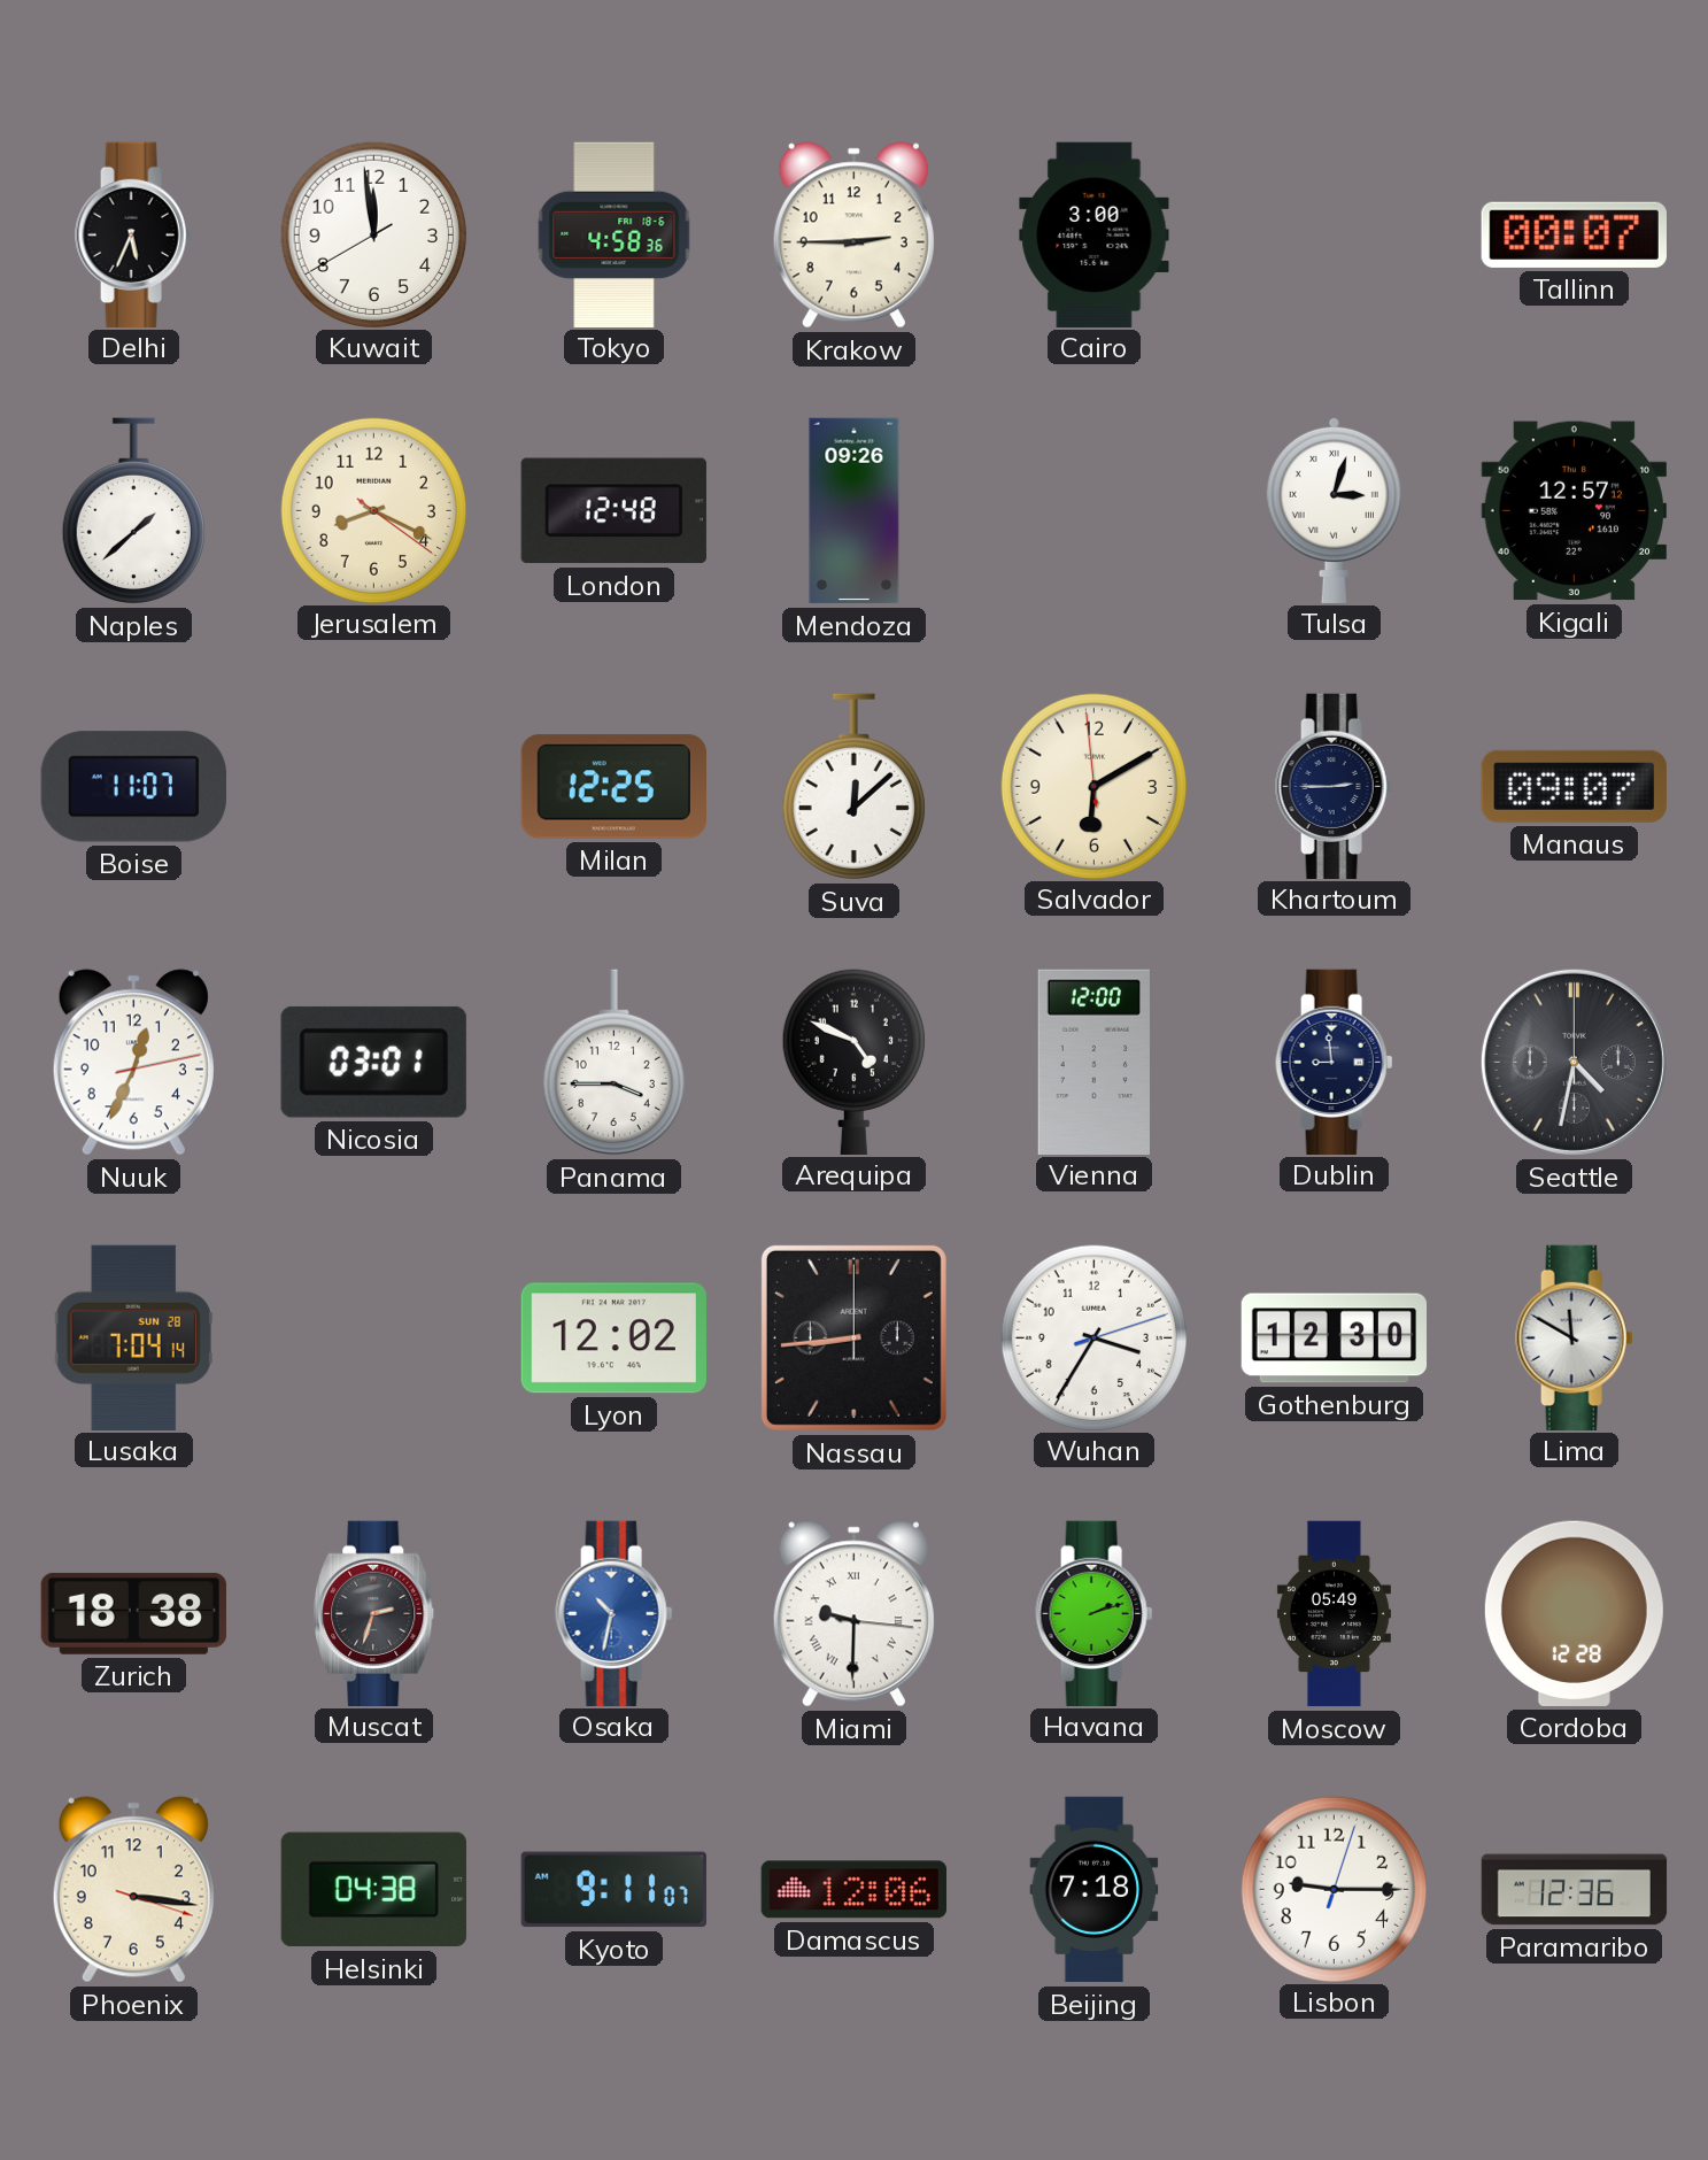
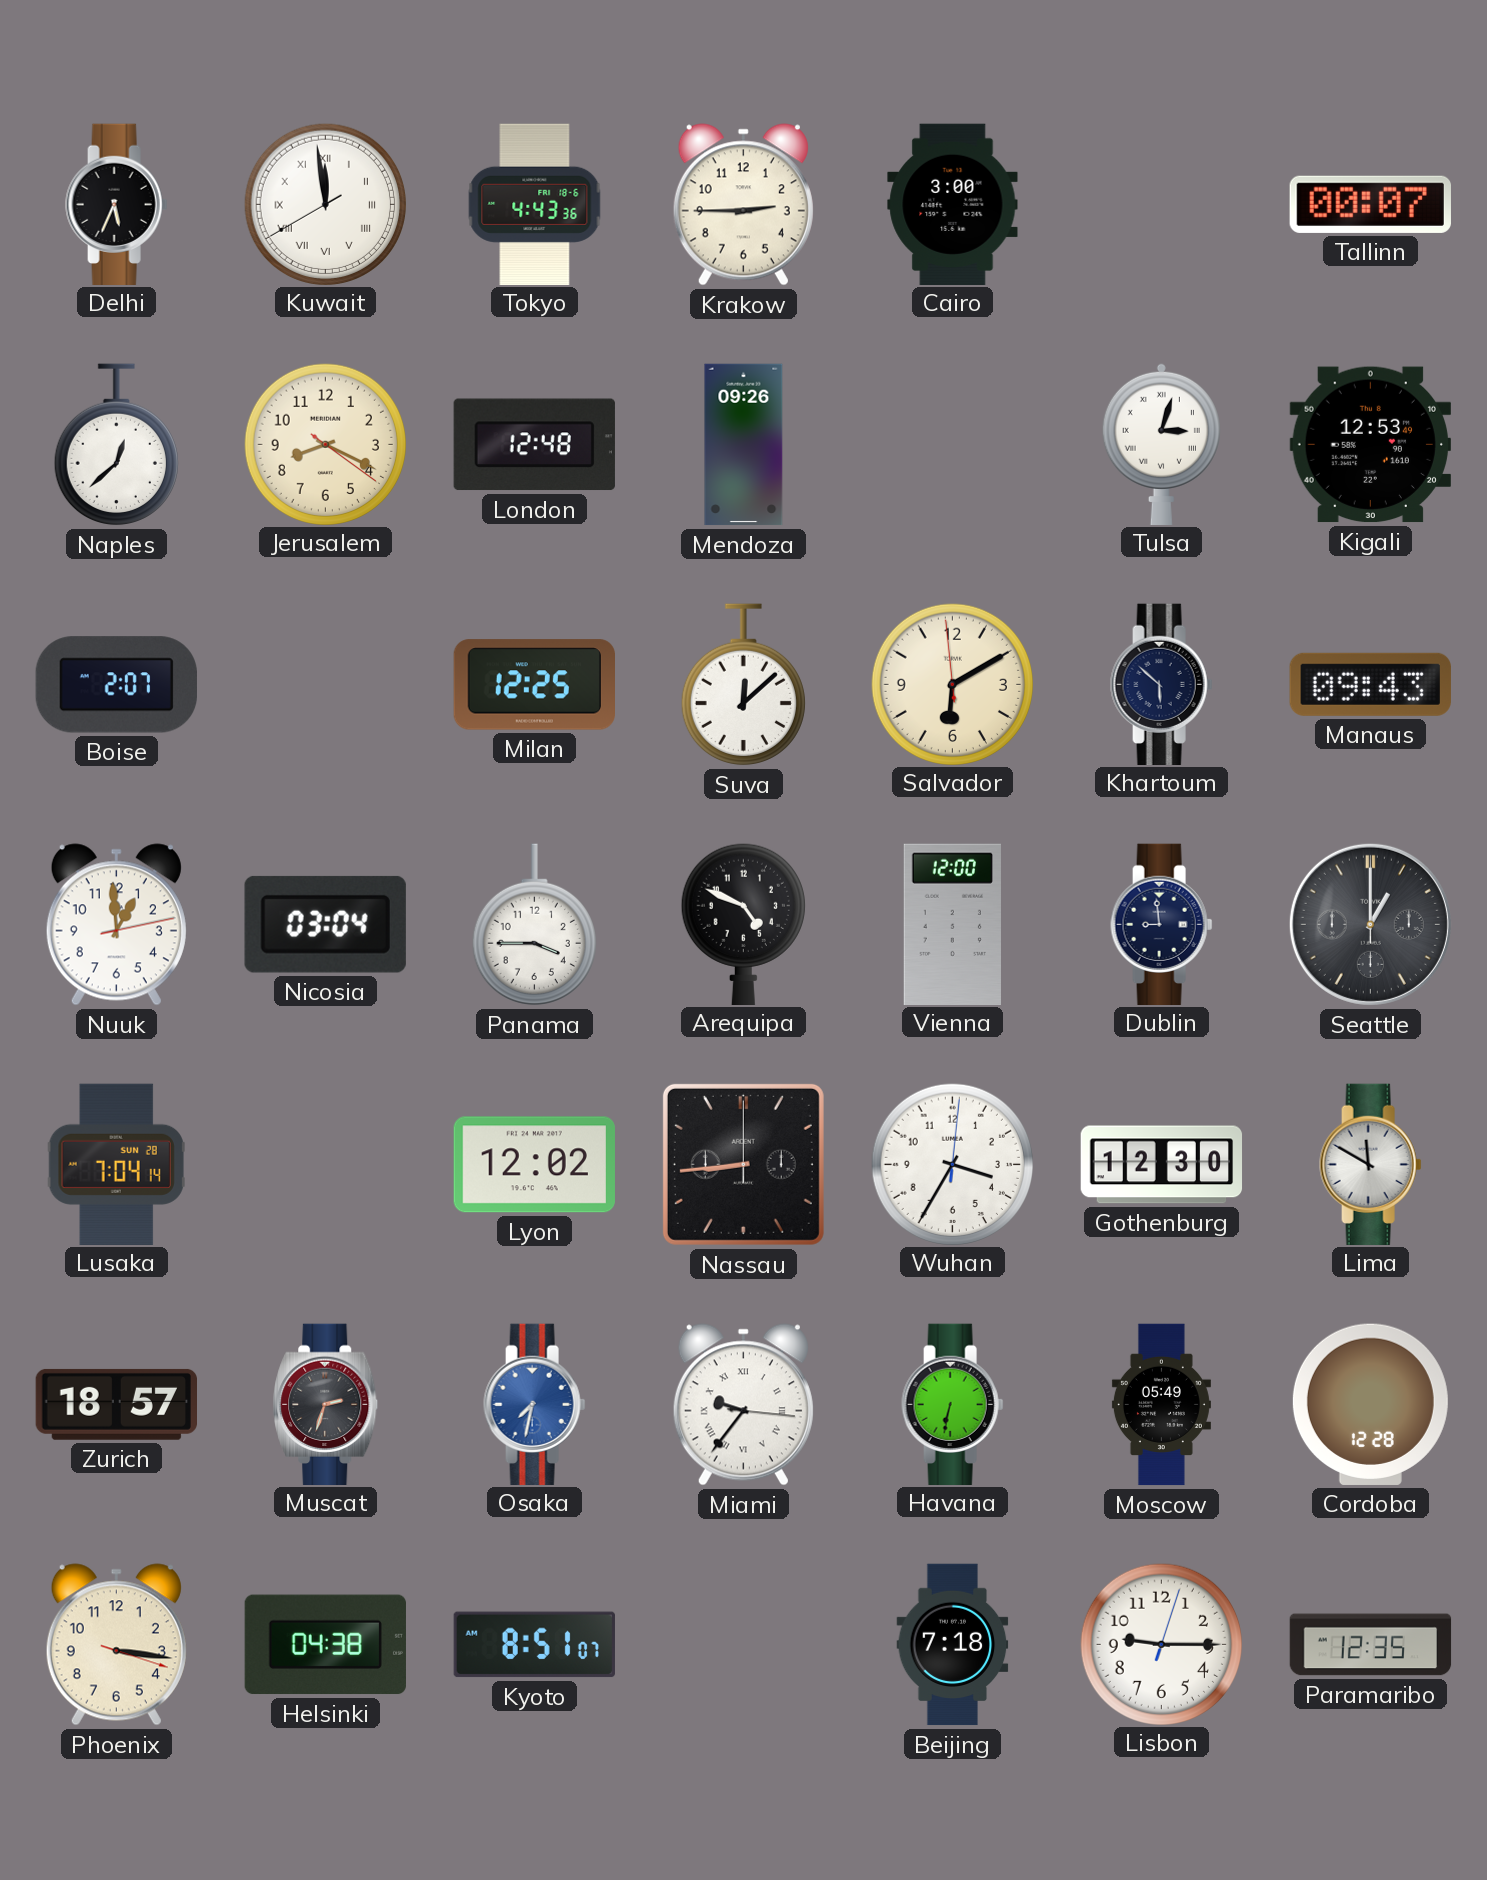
Kuwait numerals: Arabic -> Roman (325, 204)
Tokyo: 4:58 -> 4:43 (535, 204)
Naples: 1:38 -> 12:38 (116, 445)
Kigali: 12:57 -> 12:53 (1370, 445)
Boise: 11:07 -> 2:07 (116, 685)
Khartoum: 2:45 -> 5:52 (1162, 684)
Manaus: 09:07 -> 09:43 (1370, 684)
Nuuk: 12:34 -> 12:59 (116, 925)
Nicosia: 03:01 -> 03:04 (325, 924)
Seattle: 4:32 -> 1:00 (1370, 924)
Wuhan: 3:35:12 -> 3:35:01 (952, 1164)
Zurich: 18:38 -> 18:57 (116, 1404)
Osaka: 10:32 -> 7:32 (535, 1404)
Miami: 9:30 -> 9:36 (743, 1405)
Havana: 2:12 -> 6:32 (953, 1404)
Kyoto: 9:11 -> 8:51 (534, 1645)
Damascus: 12:06 -> none (853, 1890)
Paramaribo: 12:36 -> 12:35 (1371, 1645)
